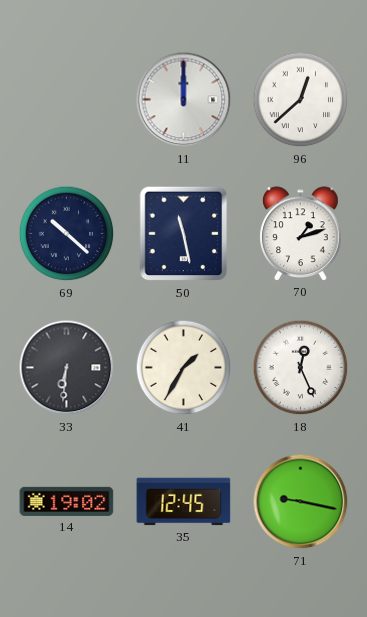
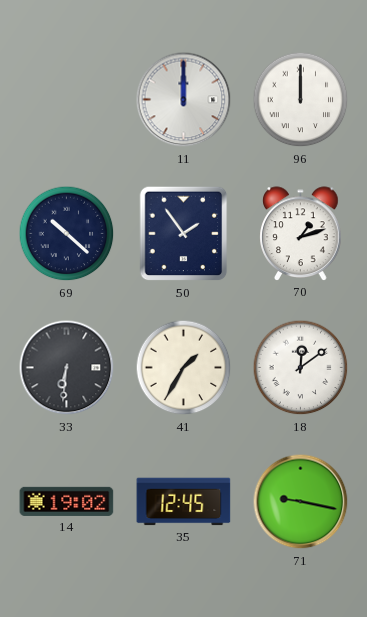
96: 12:38 -> 12:00 (301, 100)
50: 11:28 -> 1:54 (184, 234)
18: 12:26 -> 12:09 (301, 368)
